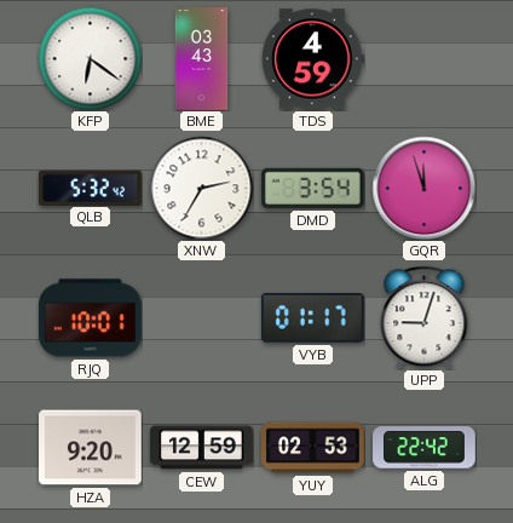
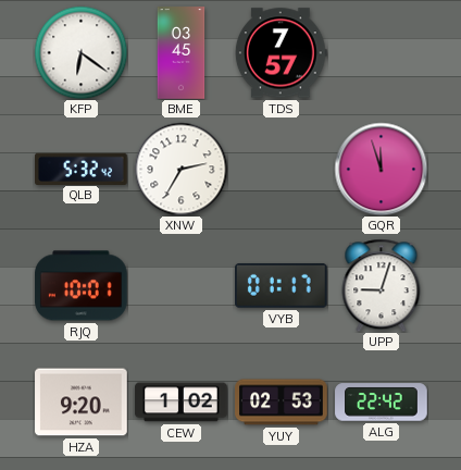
BME: 03:43 -> 03:45 (182, 53)
TDS: 4:59 -> 7:57 (281, 53)
DMD: 3:54 -> none (313, 188)
CEW: 12:59 -> 1:02 (182, 403)
